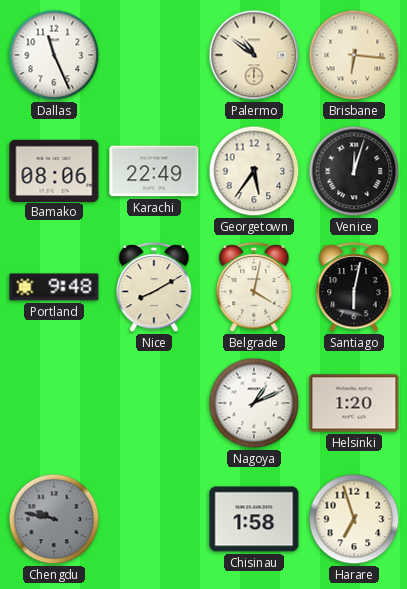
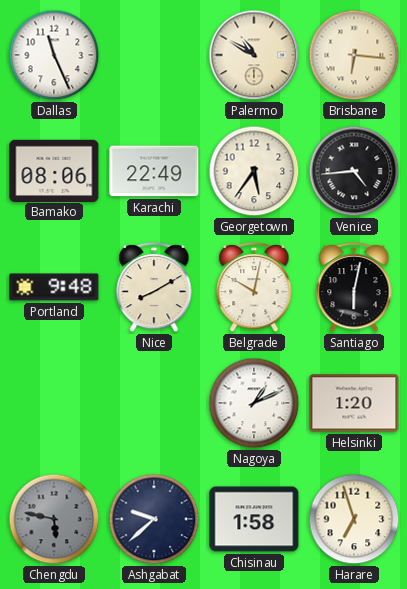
Palermo: 10:51 -> 10:50 (254, 55)
Venice: 12:03 -> 4:44 (354, 171)
Belgrade: 4:02 -> 10:02 (254, 288)
Chengdu: 9:47 -> 5:47 (54, 519)
Ashgabat: none -> 9:38 (154, 519)
